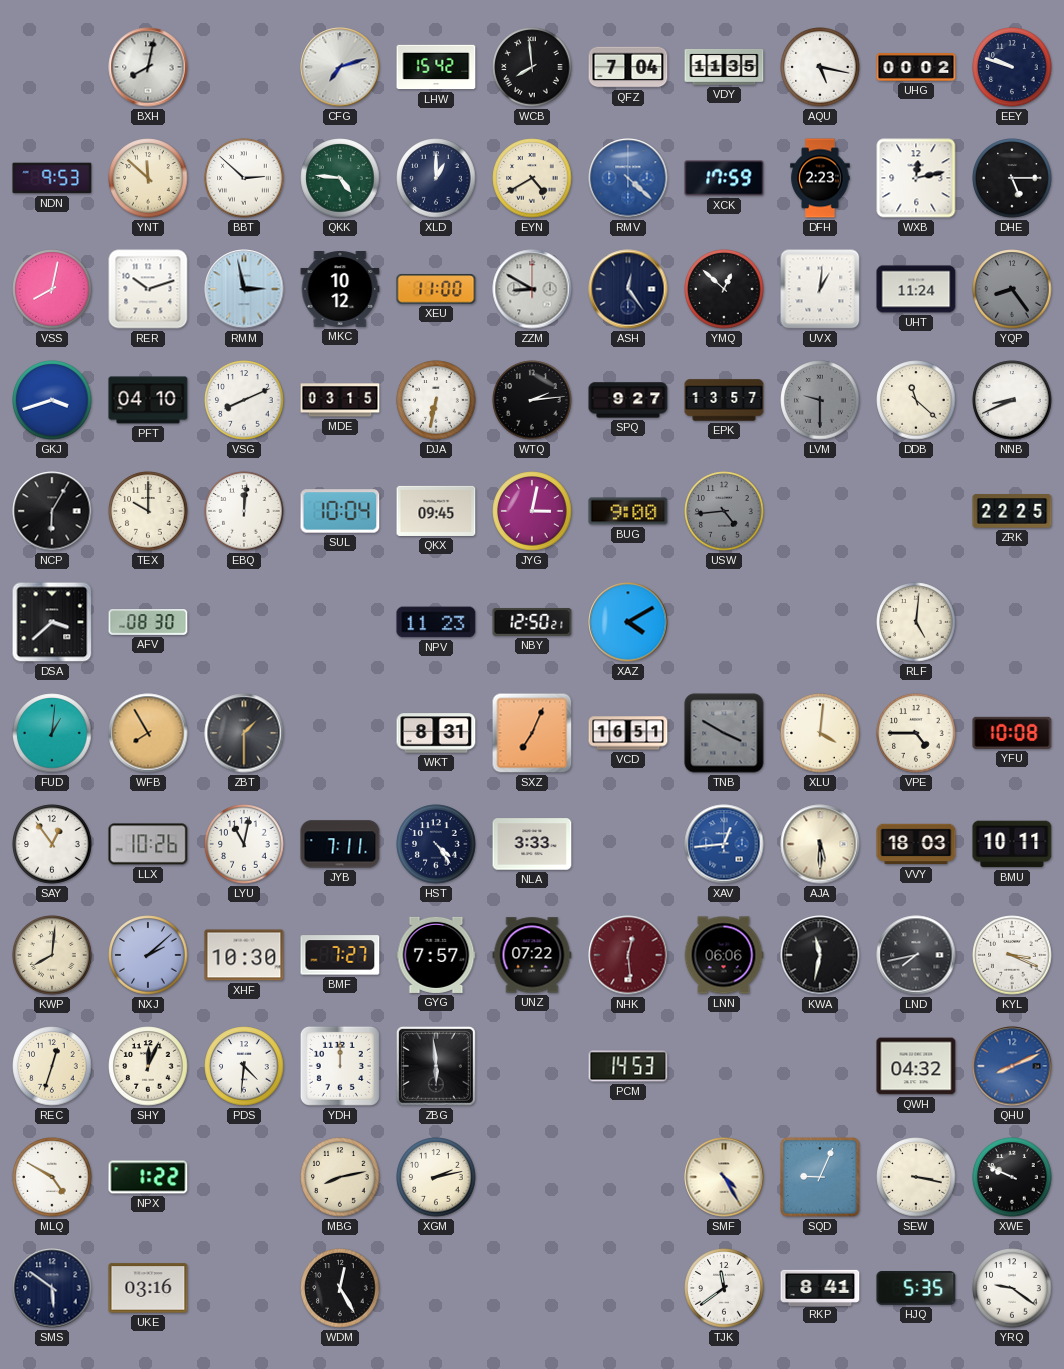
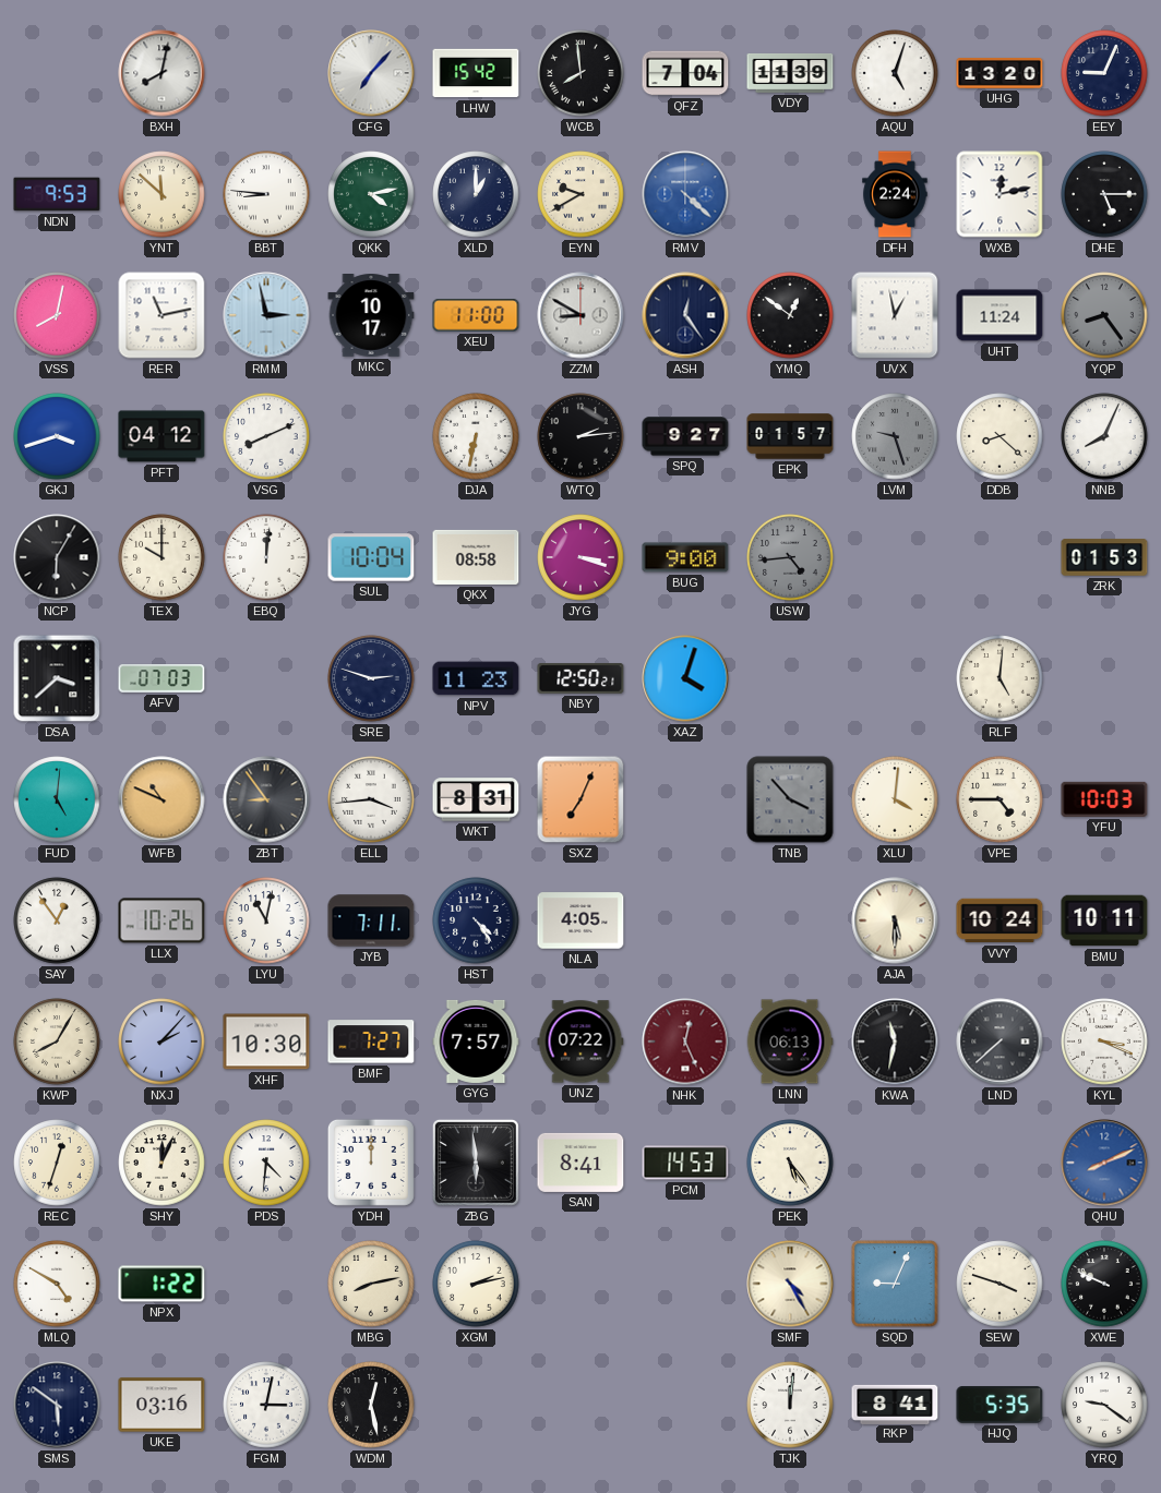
CFG: 7:12 -> 7:07 (371, 73)
VDY: 11:35 -> 11:39 (790, 73)
AQU: 5:17 -> 5:03 (895, 73)
UHG: 00:02 -> 13:20 (1000, 74)
EEY: 9:48 -> 9:04 (1104, 73)
BBT: 2:52 -> 8:46 (266, 194)
QKK: 4:46 -> 4:13 (371, 194)
EYN: 4:40 -> 9:40 (580, 194)
XCK: 17:59 -> none (724, 178)
DFH: 2:23 -> 2:24 (895, 194)
RER: 10:12 -> 11:13 (161, 315)
MKC: 10:12 -> 10:17 (371, 316)
YMQ: 12:52 -> 12:51 (790, 315)
UVX: 1:01 -> 12:58 (895, 315)
PFT: 04:10 -> 04:12 (161, 436)
MDE: 03:15 -> none (340, 400)
EPK: 13:57 -> 01:57 (790, 436)
LVM: 9:30 -> 9:27 (895, 436)
DDB: 11:22 -> 8:22 (1000, 436)
NNB: 8:41 -> 8:04 (1104, 436)
QKX: 09:45 -> 08:58 (476, 557)
JYG: 3:02 -> 3:18 (580, 557)
ZRK: 22:25 -> 01:53 (1104, 557)
AFV: 08:30 -> 07:03 (161, 678)
SRE: none -> 2:48 (371, 678)
XAZ: 4:10 -> 4:03 (685, 678)
FUD: 1:01 -> 5:01 (57, 799)
WFB: 7:55 -> 10:49 (161, 799)
ZBT: 1:30 -> 8:54 (266, 799)
ELL: none -> 3:44 (371, 799)
VCD: 16:51 -> none (628, 733)
TNB: 3:50 -> 3:53 (790, 799)
YFU: 10:08 -> 10:03 (1104, 799)
NLA: 3:33 -> 4:05 (580, 920)
XAV: 12:44 -> none (724, 844)
VVY: 18:03 -> 10:24 (1000, 920)
KWP: 8:01 -> 8:05 (57, 1042)
NXJ: 2:08 -> 2:07 (161, 1042)
NHK: 12:29 -> 12:26 (685, 1042)
LNN: 06:06 -> 06:13 (790, 1042)
LND: 7:43 -> 7:38 (1000, 1042)
SAN: none -> 8:41 (580, 1163)
PEK: none -> 5:24 (790, 1163)
QWH: 04:32 -> none (916, 1066)
SEW: 3:17 -> 3:48 (1000, 1284)
FGM: none -> 3:02 (266, 1405)
WDM: 12:25 -> 12:28 (371, 1405)
TJK: 11:39 -> 12:01 (790, 1405)
